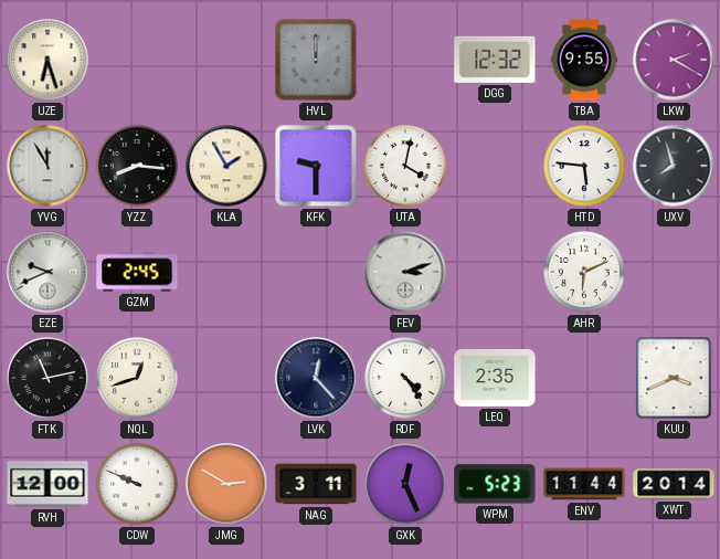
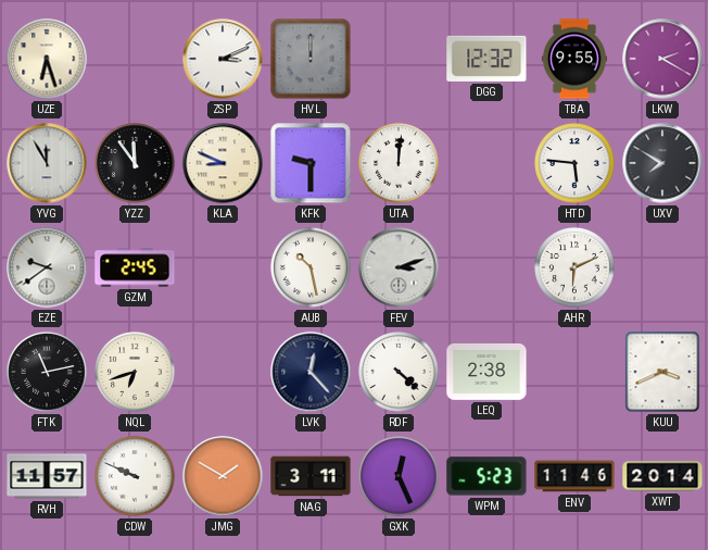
ZSP: none -> 3:11 (223, 59)
YZZ: 8:16 -> 11:54 (136, 164)
KLA: 1:55 -> 8:49 (223, 163)
UTA: 4:02 -> 12:01 (400, 164)
UXV: 7:57 -> 7:50 (662, 163)
EZE: 9:41 -> 9:39 (47, 267)
AUB: none -> 10:28 (312, 268)
NQL: 12:42 -> 6:42 (136, 373)
RDF: 4:24 -> 4:22 (400, 373)
LEQ: 2:35 -> 2:38 (486, 372)
RVH: 12:00 -> 11:57 (47, 476)
JMG: 2:50 -> 1:50 (223, 476)
ENV: 11:44 -> 11:46 (574, 476)
